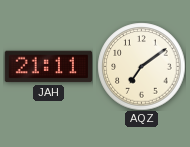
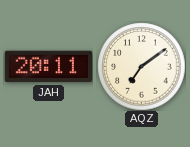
JAH: 21:11 -> 20:11 (48, 67)
